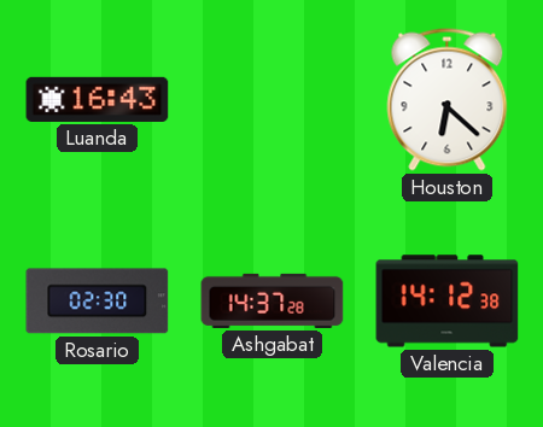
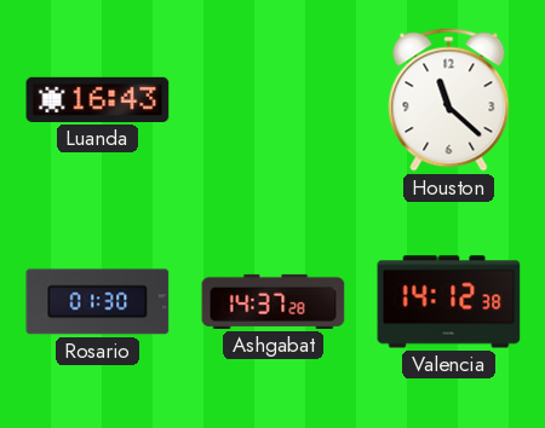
Houston: 6:22 -> 11:22 (449, 100)
Rosario: 02:30 -> 01:30 (98, 302)
